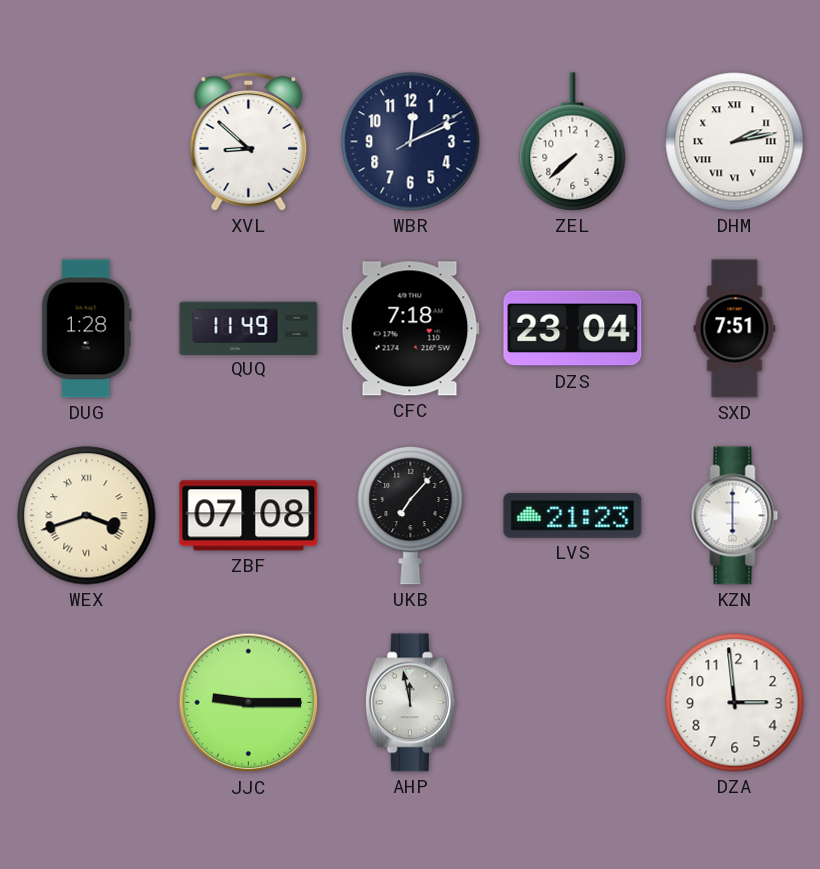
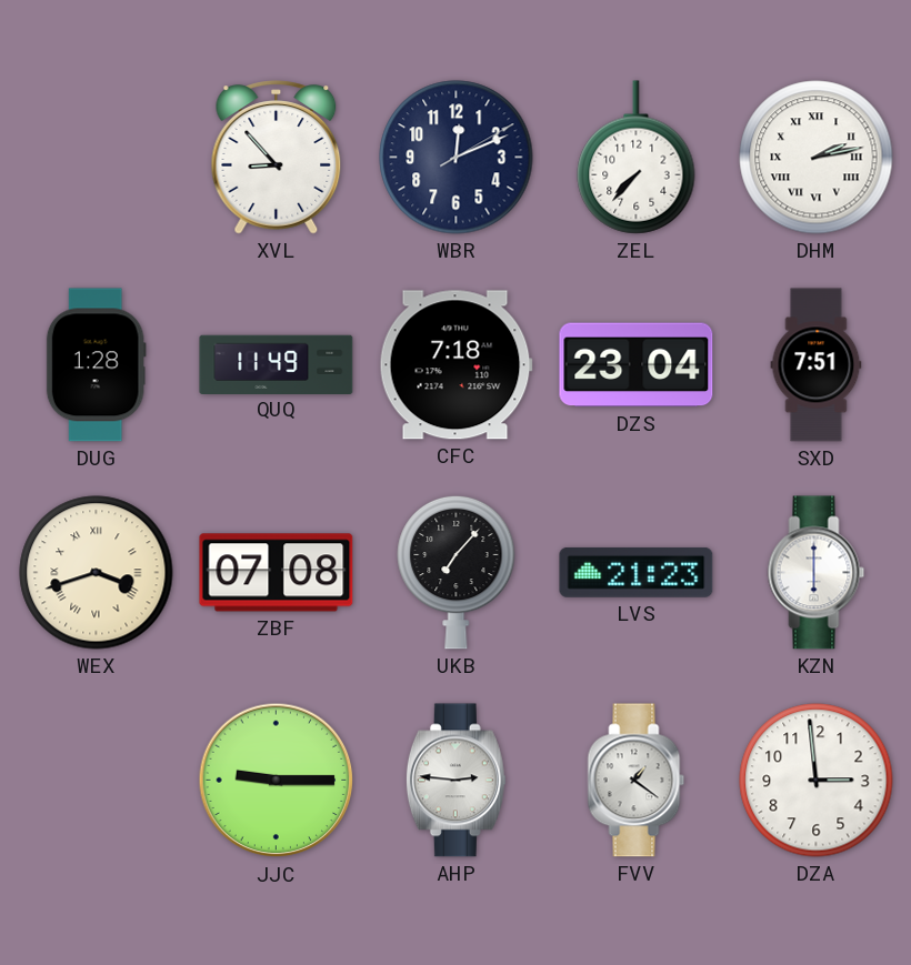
XVL: 8:52 -> 8:53 (277, 158)
ZEL: 7:38 -> 7:37 (637, 158)
AHP: 11:58 -> 2:46 (456, 781)
FVV: none -> 1:21 (637, 781)
